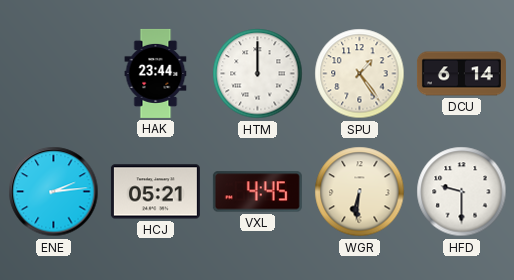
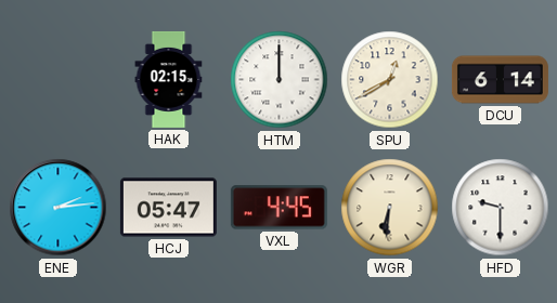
HAK: 23:44 -> 02:15 (169, 79)
SPU: 1:24 -> 12:40 (390, 80)
HCJ: 05:21 -> 05:47 (168, 208)
